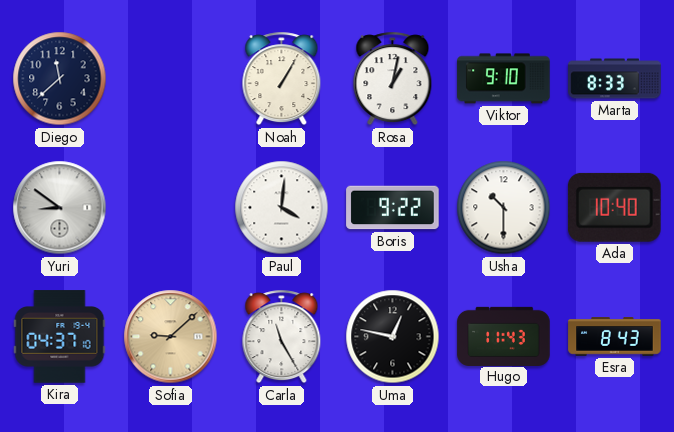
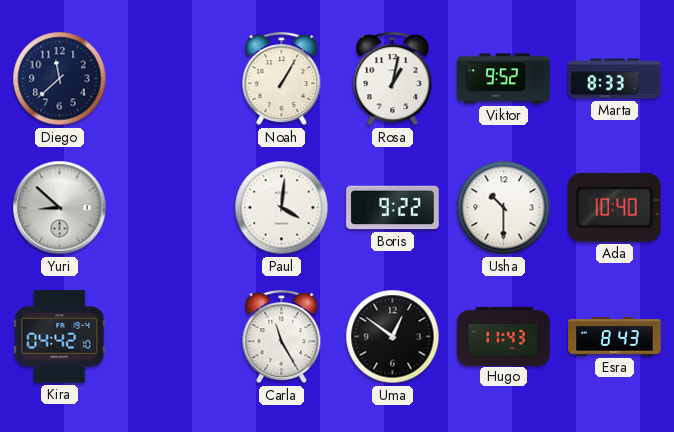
Viktor: 9:10 -> 9:52 (504, 79)
Yuri: 8:51 -> 8:52 (60, 208)
Kira: 04:37 -> 04:42 (60, 337)
Sofia: 9:08 -> none (171, 337)
Uma: 12:47 -> 12:51 (393, 337)
